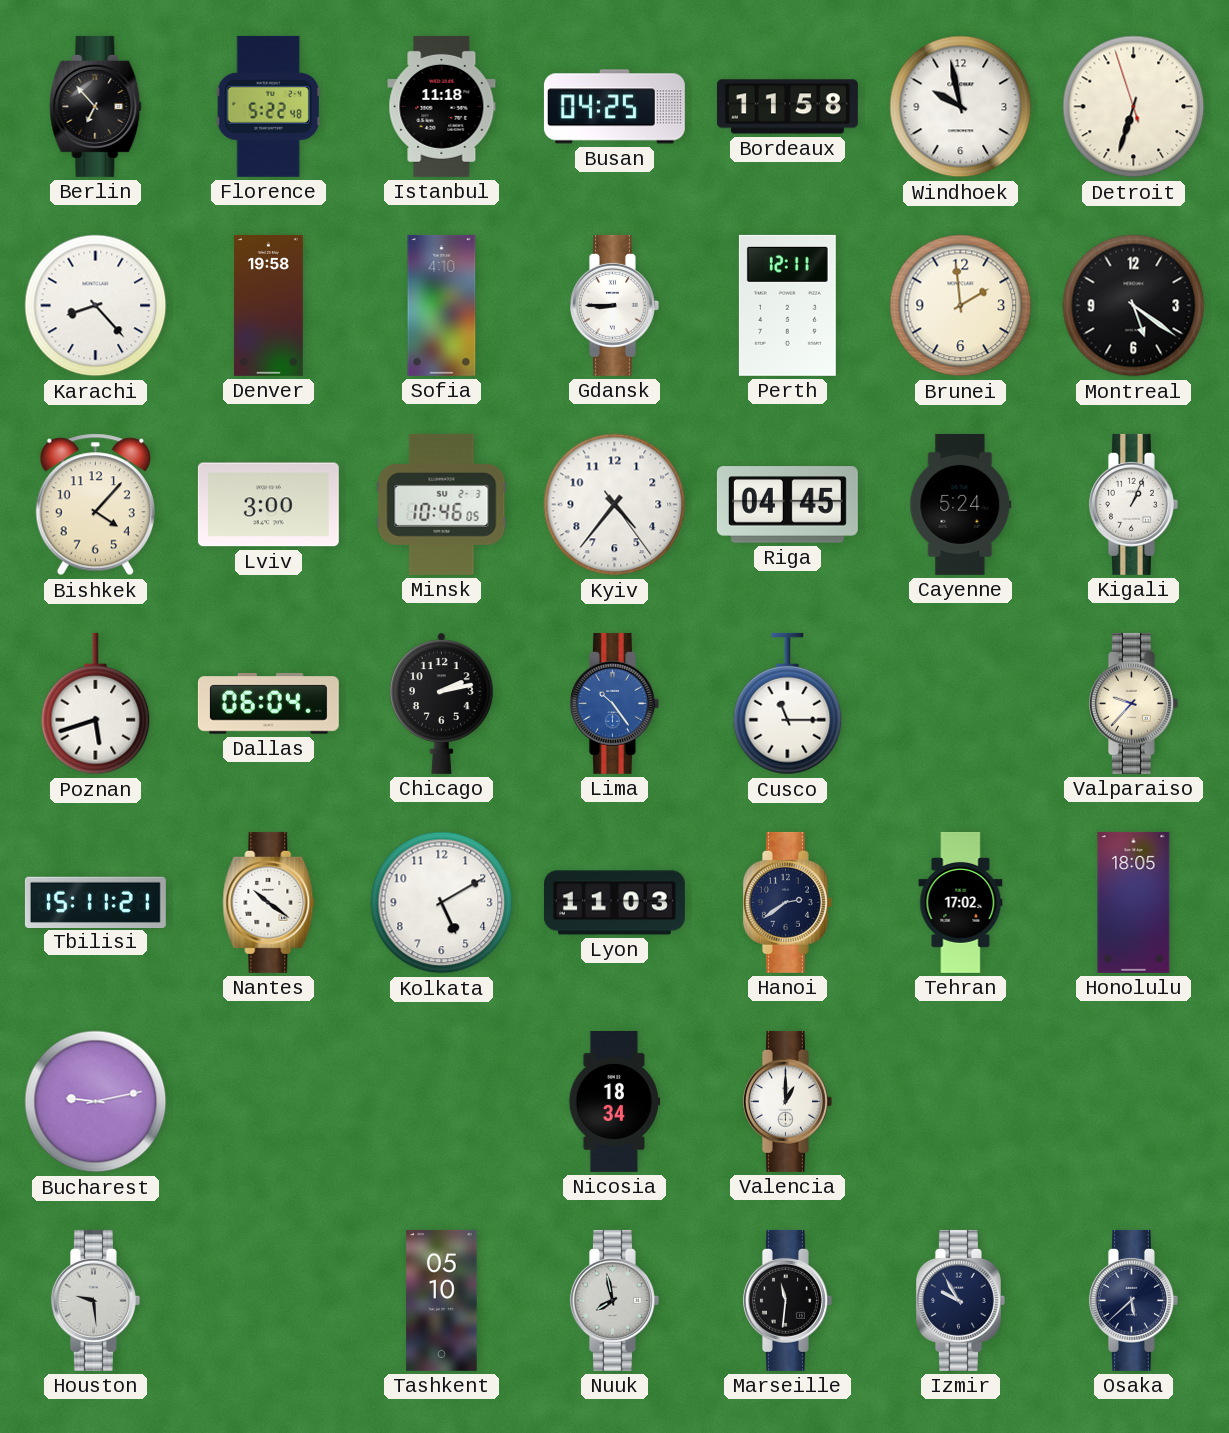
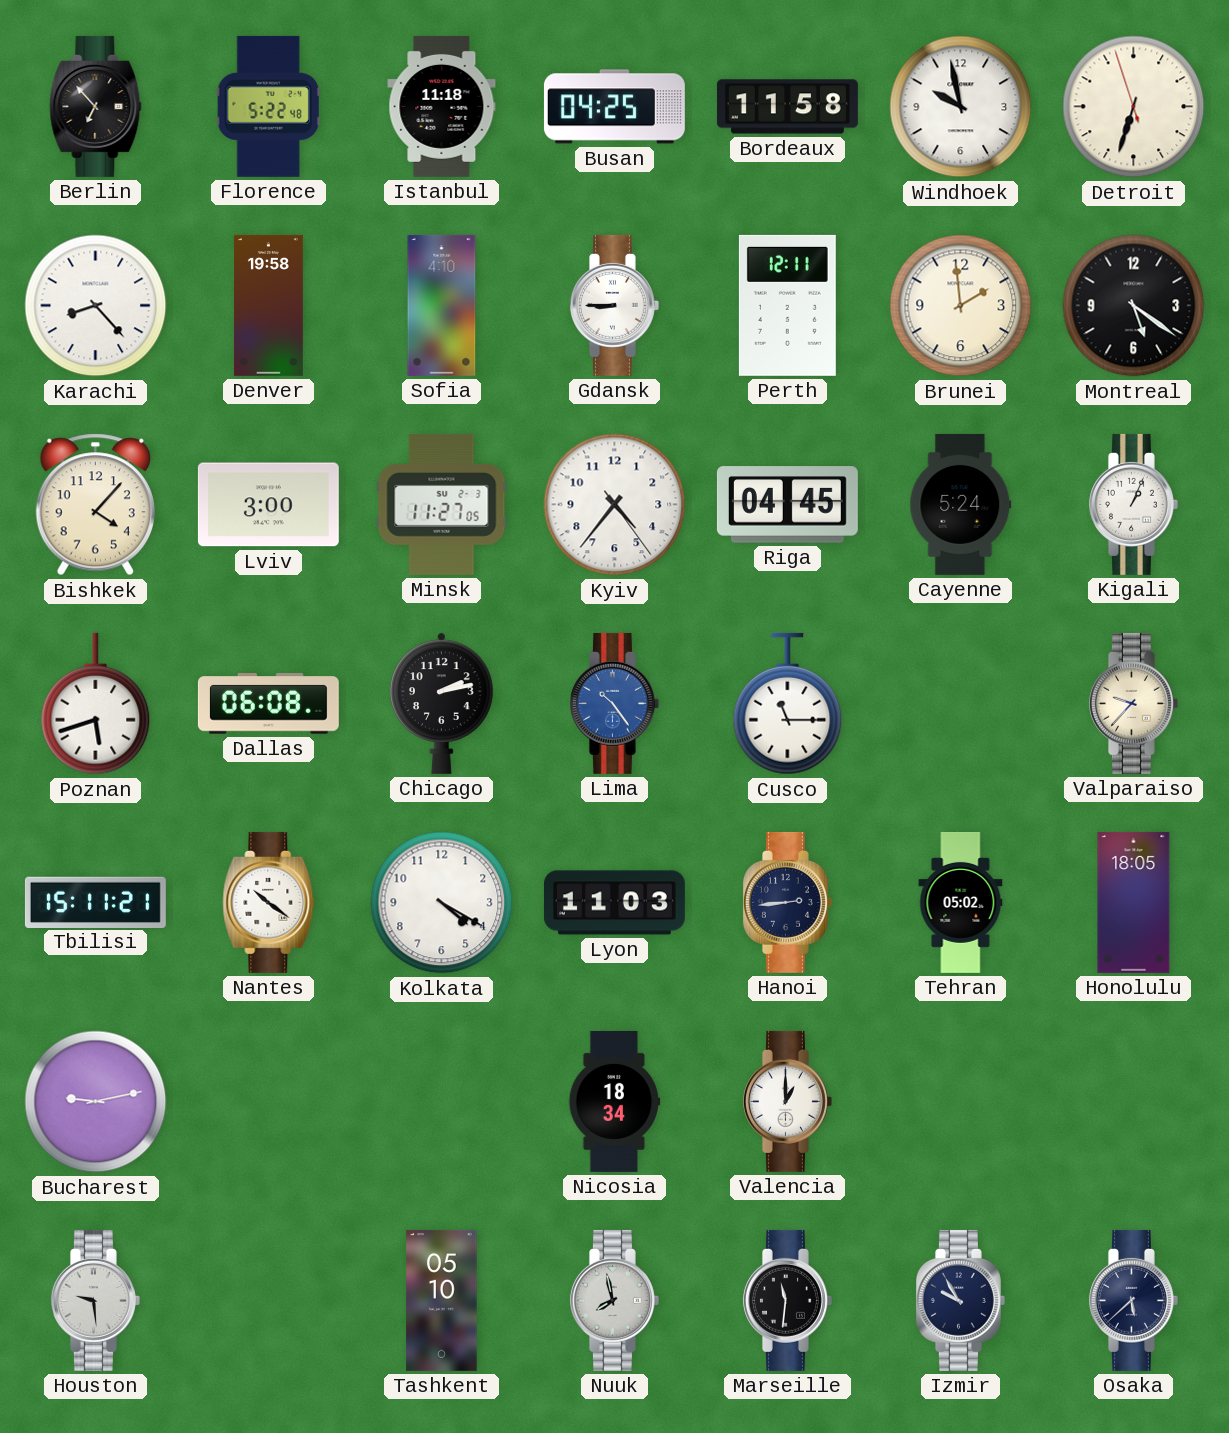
Minsk: 10:46 -> 11:27 (442, 504)
Dallas: 06:04 -> 06:08 (268, 704)
Kolkata: 5:10 -> 4:20 (442, 903)
Hanoi: 2:39 -> 2:44 (787, 902)
Tehran: 17:02 -> 05:02 (961, 902)
